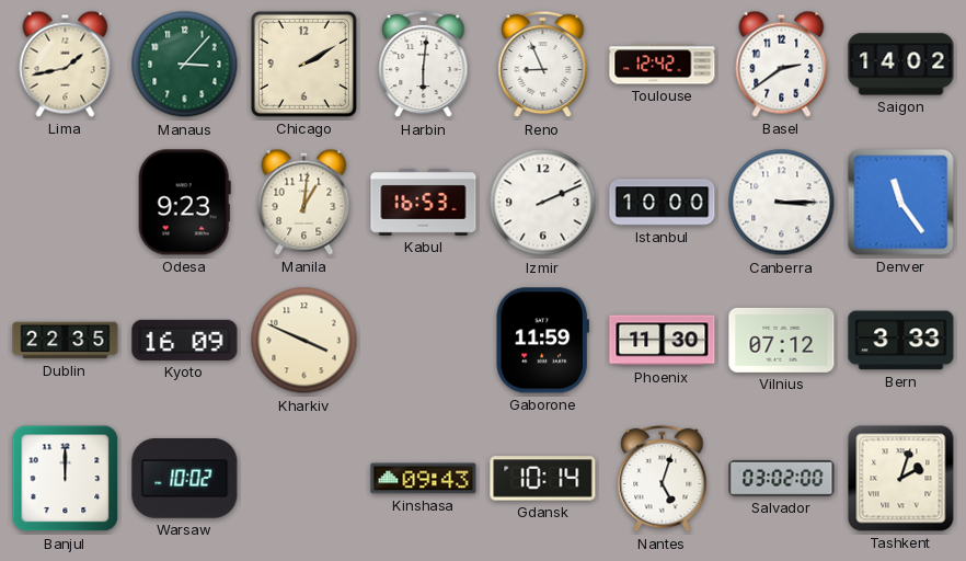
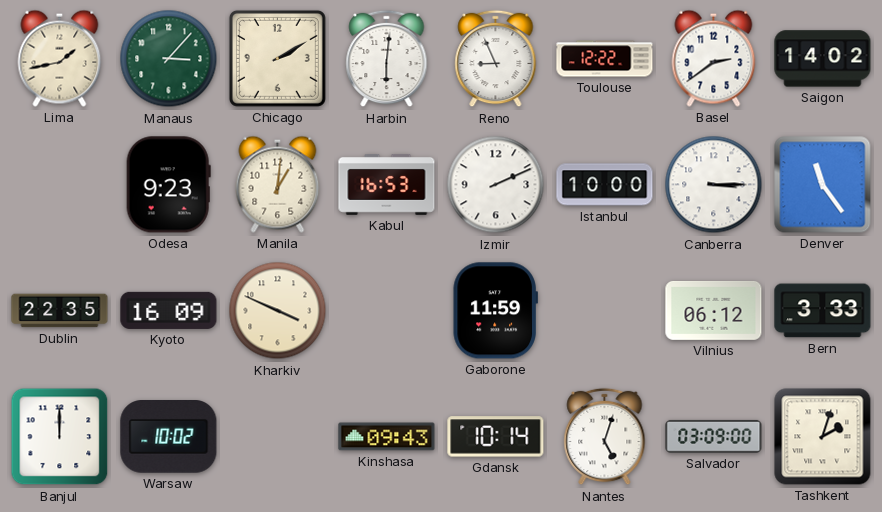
Toulouse: 12:42 -> 12:22 (605, 59)
Phoenix: 11:30 -> none (663, 341)
Vilnius: 07:12 -> 06:12 (714, 310)
Salvador: 03:02 -> 03:09 (714, 436)
